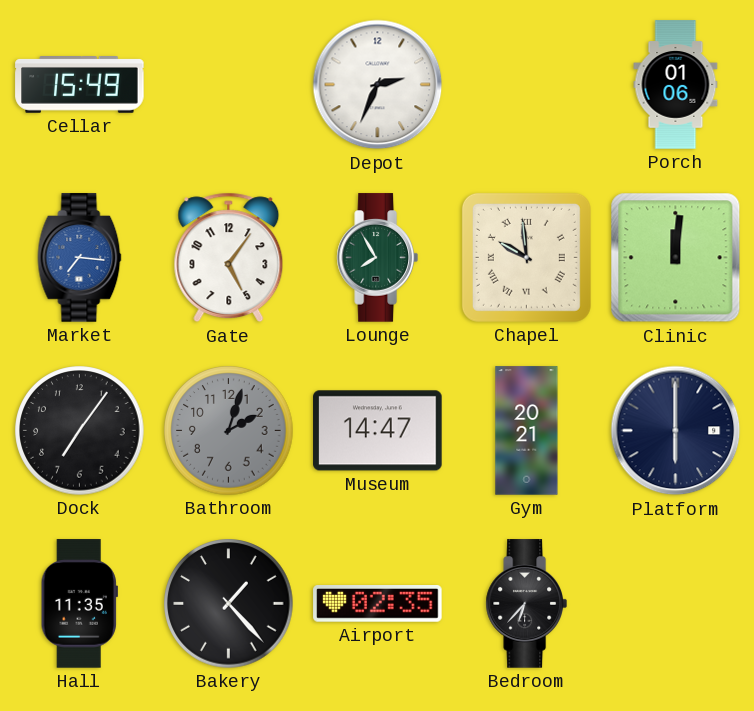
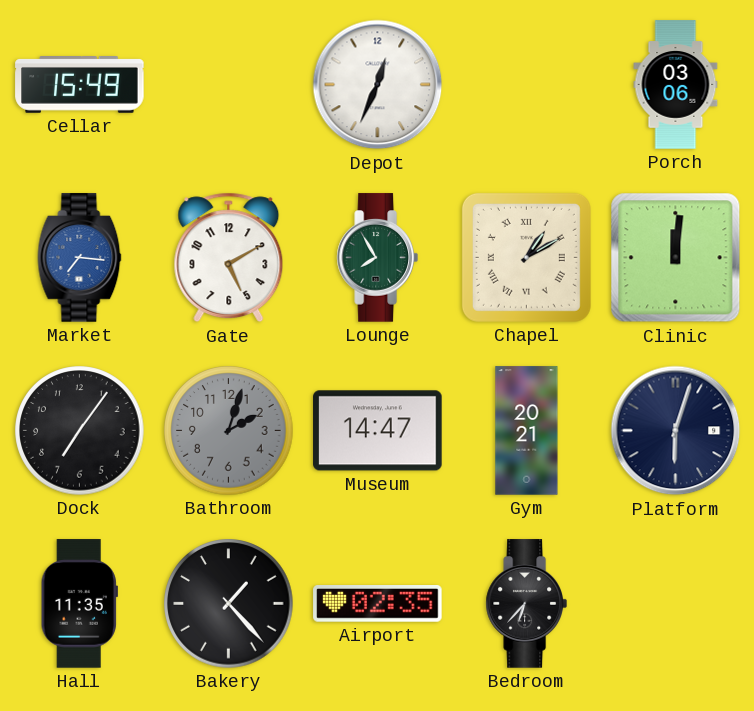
Depot: 2:34 -> 12:34 (378, 85)
Porch: 01:06 -> 03:06 (676, 85)
Gate: 5:06 -> 5:10 (229, 258)
Chapel: 9:59 -> 1:10 (526, 257)
Platform: 6:00 -> 6:03 (676, 431)
